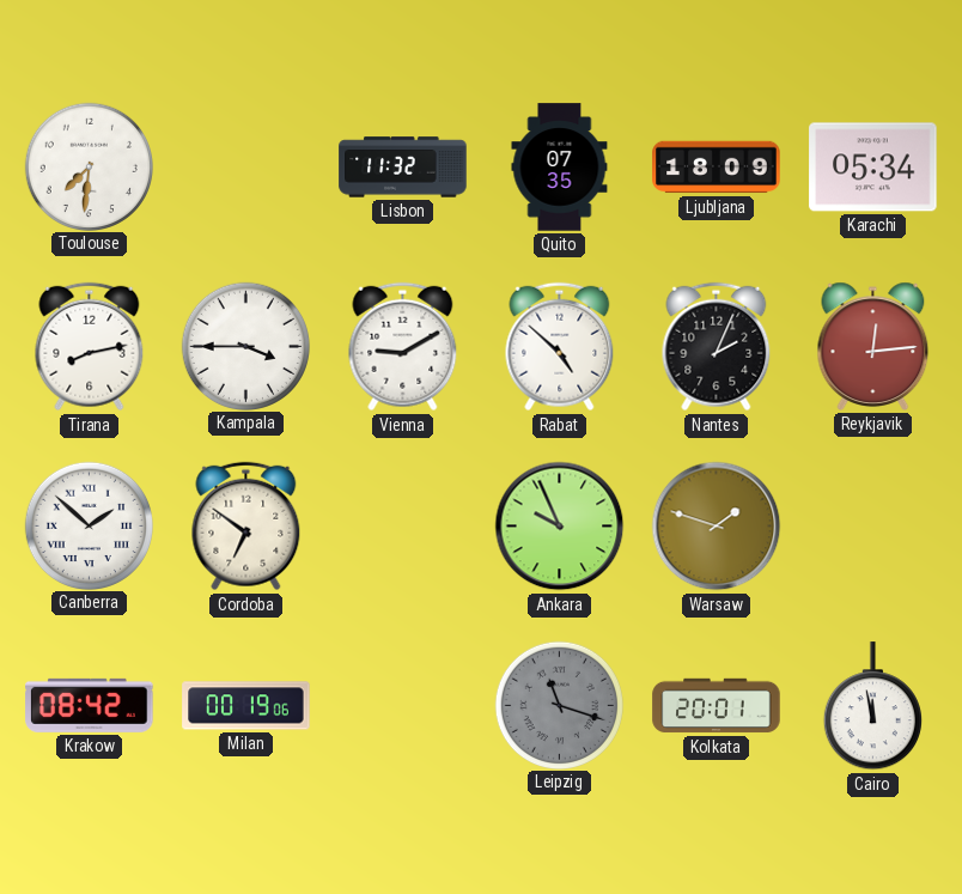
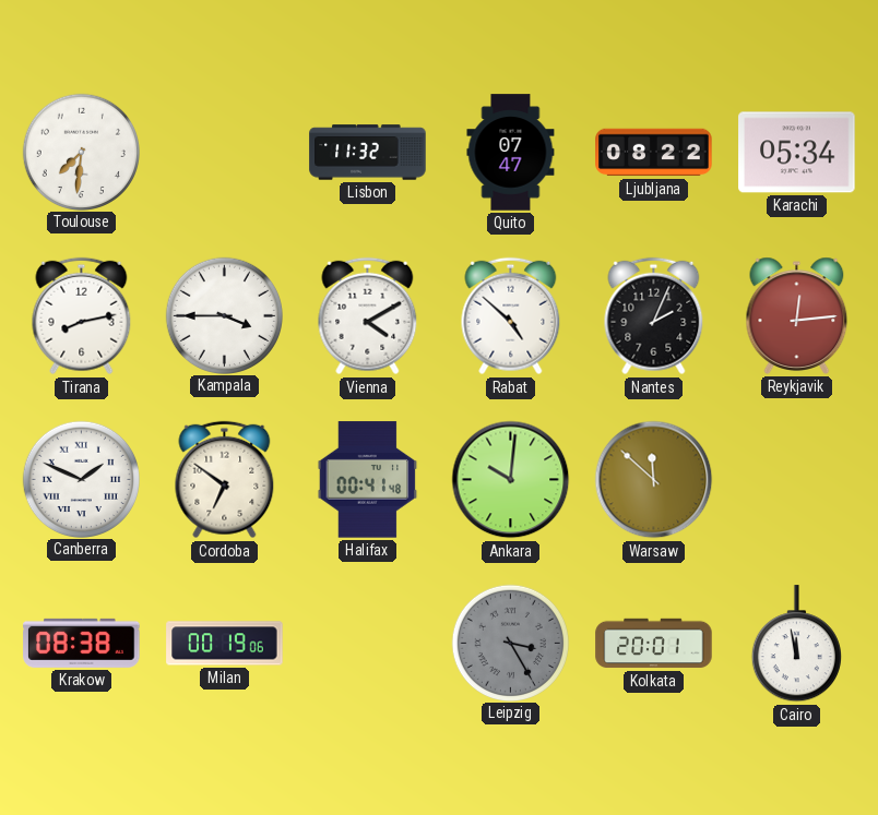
Quito: 07:35 -> 07:47 (511, 153)
Ljubljana: 18:09 -> 08:22 (654, 153)
Vienna: 9:10 -> 4:10 (368, 316)
Canberra: 1:52 -> 1:49 (81, 479)
Halifax: none -> 00:41 (368, 480)
Ankara: 9:56 -> 10:01 (511, 480)
Warsaw: 1:48 -> 11:52 (654, 480)
Krakow: 08:42 -> 08:38 (82, 643)
Leipzig: 11:18 -> 3:25 (510, 643)
